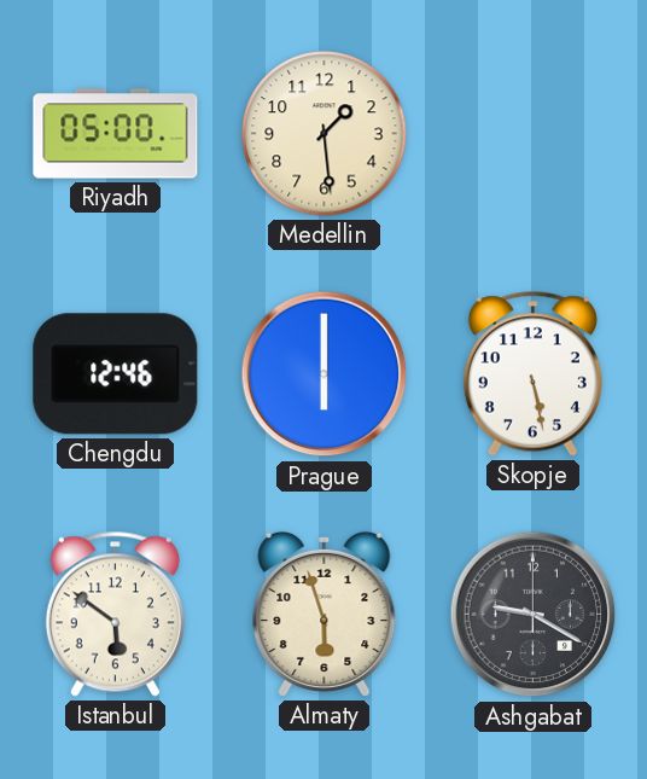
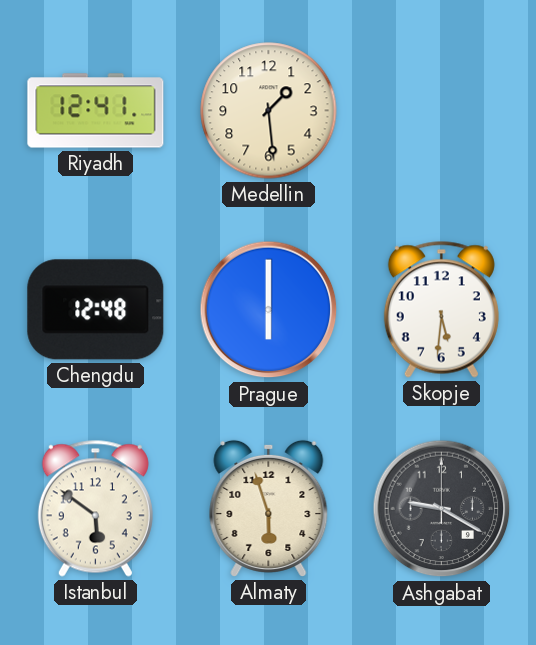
Riyadh: 05:00 -> 12:41 (96, 111)
Chengdu: 12:46 -> 12:48 (96, 310)
Skopje: 5:28 -> 5:31 (441, 309)
